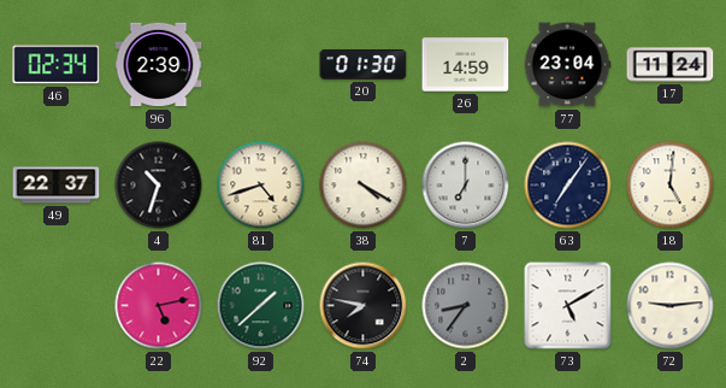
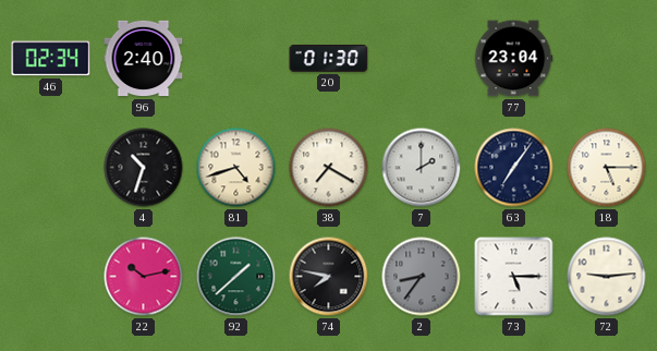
96: 2:39 -> 2:40 (144, 59)
26: 14:59 -> none (466, 65)
17: 11:24 -> none (671, 65)
49: 22:37 -> none (57, 186)
38: 4:20 -> 7:20 (329, 168)
7: 7:00 -> 2:00 (422, 168)
18: 5:01 -> 5:15 (607, 168)
22: 5:13 -> 10:13 (144, 277)
73: 5:10 -> 5:15 (514, 277)
